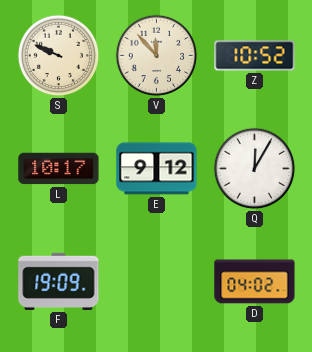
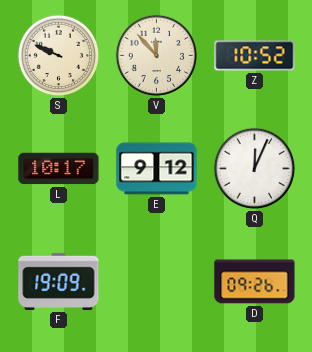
Q: 12:05 -> 12:04 (255, 169)
D: 04:02 -> 09:26 (255, 282)
